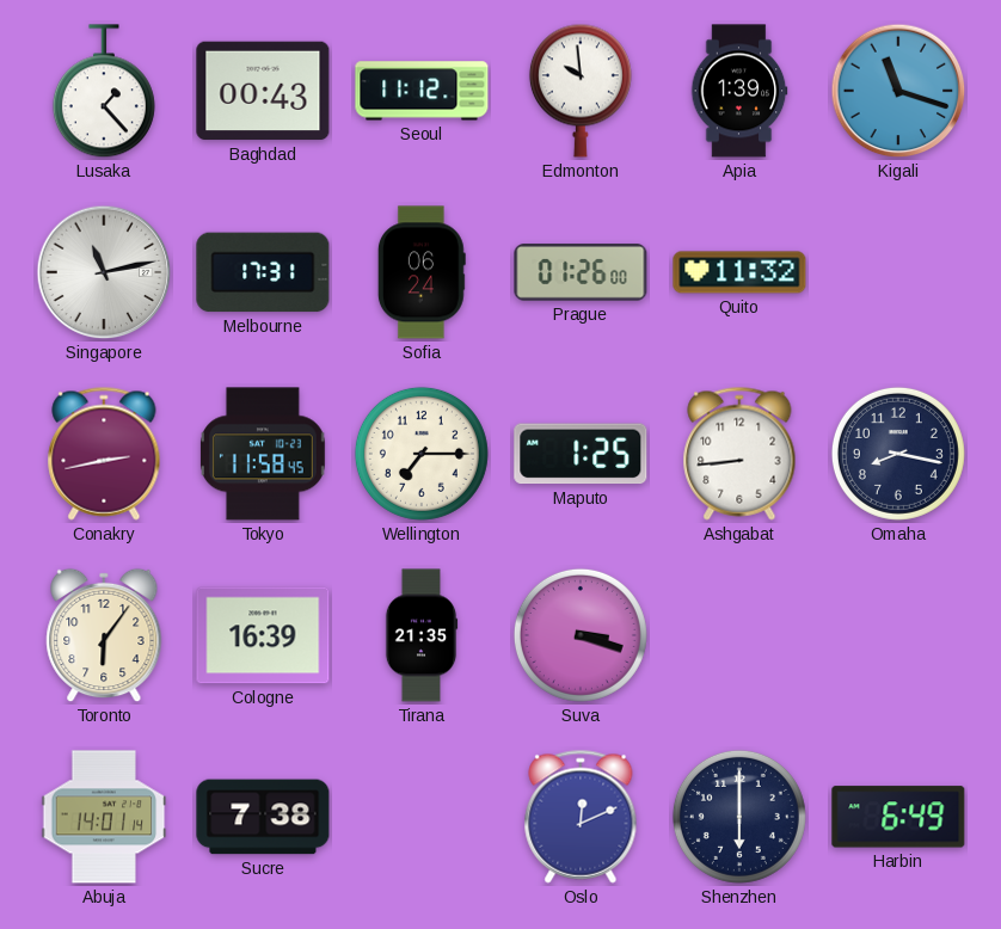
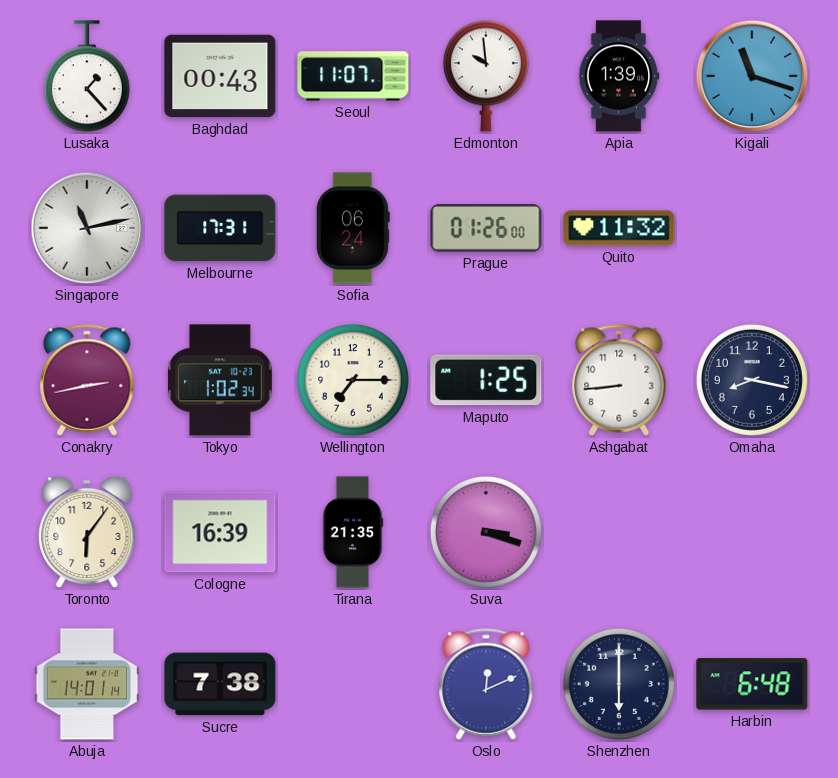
Seoul: 11:12 -> 11:07 (353, 76)
Tokyo: 11:58 -> 1:02 (220, 380)
Harbin: 6:49 -> 6:48 (752, 684)
